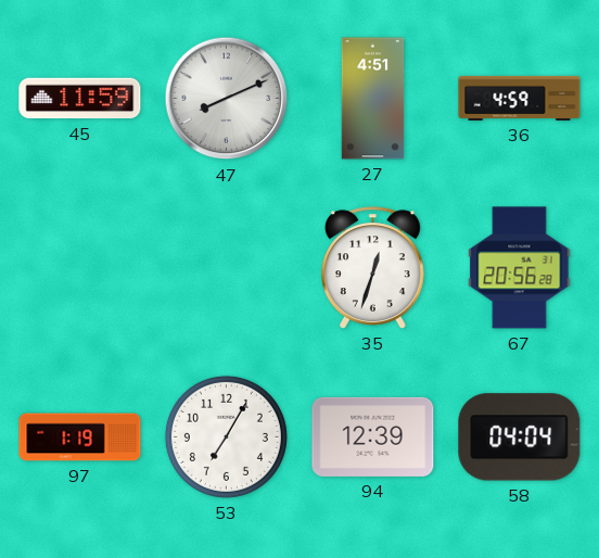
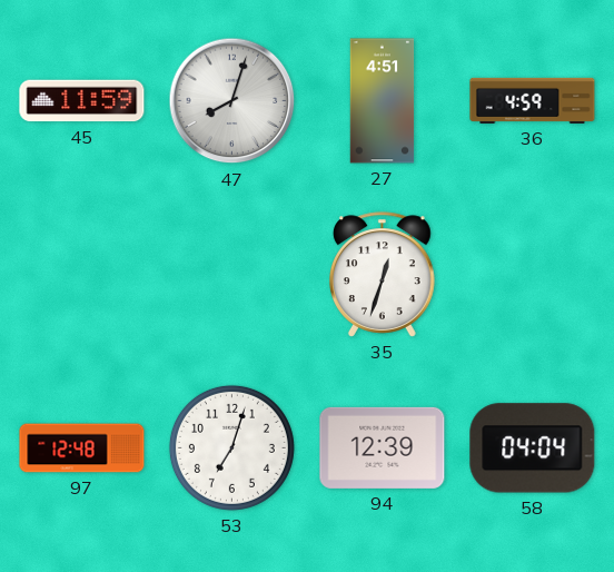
47: 8:11 -> 8:03 (232, 101)
67: 20:56 -> none (520, 268)
97: 1:19 -> 12:48 (82, 448)
53: 7:05 -> 7:03 (231, 447)
